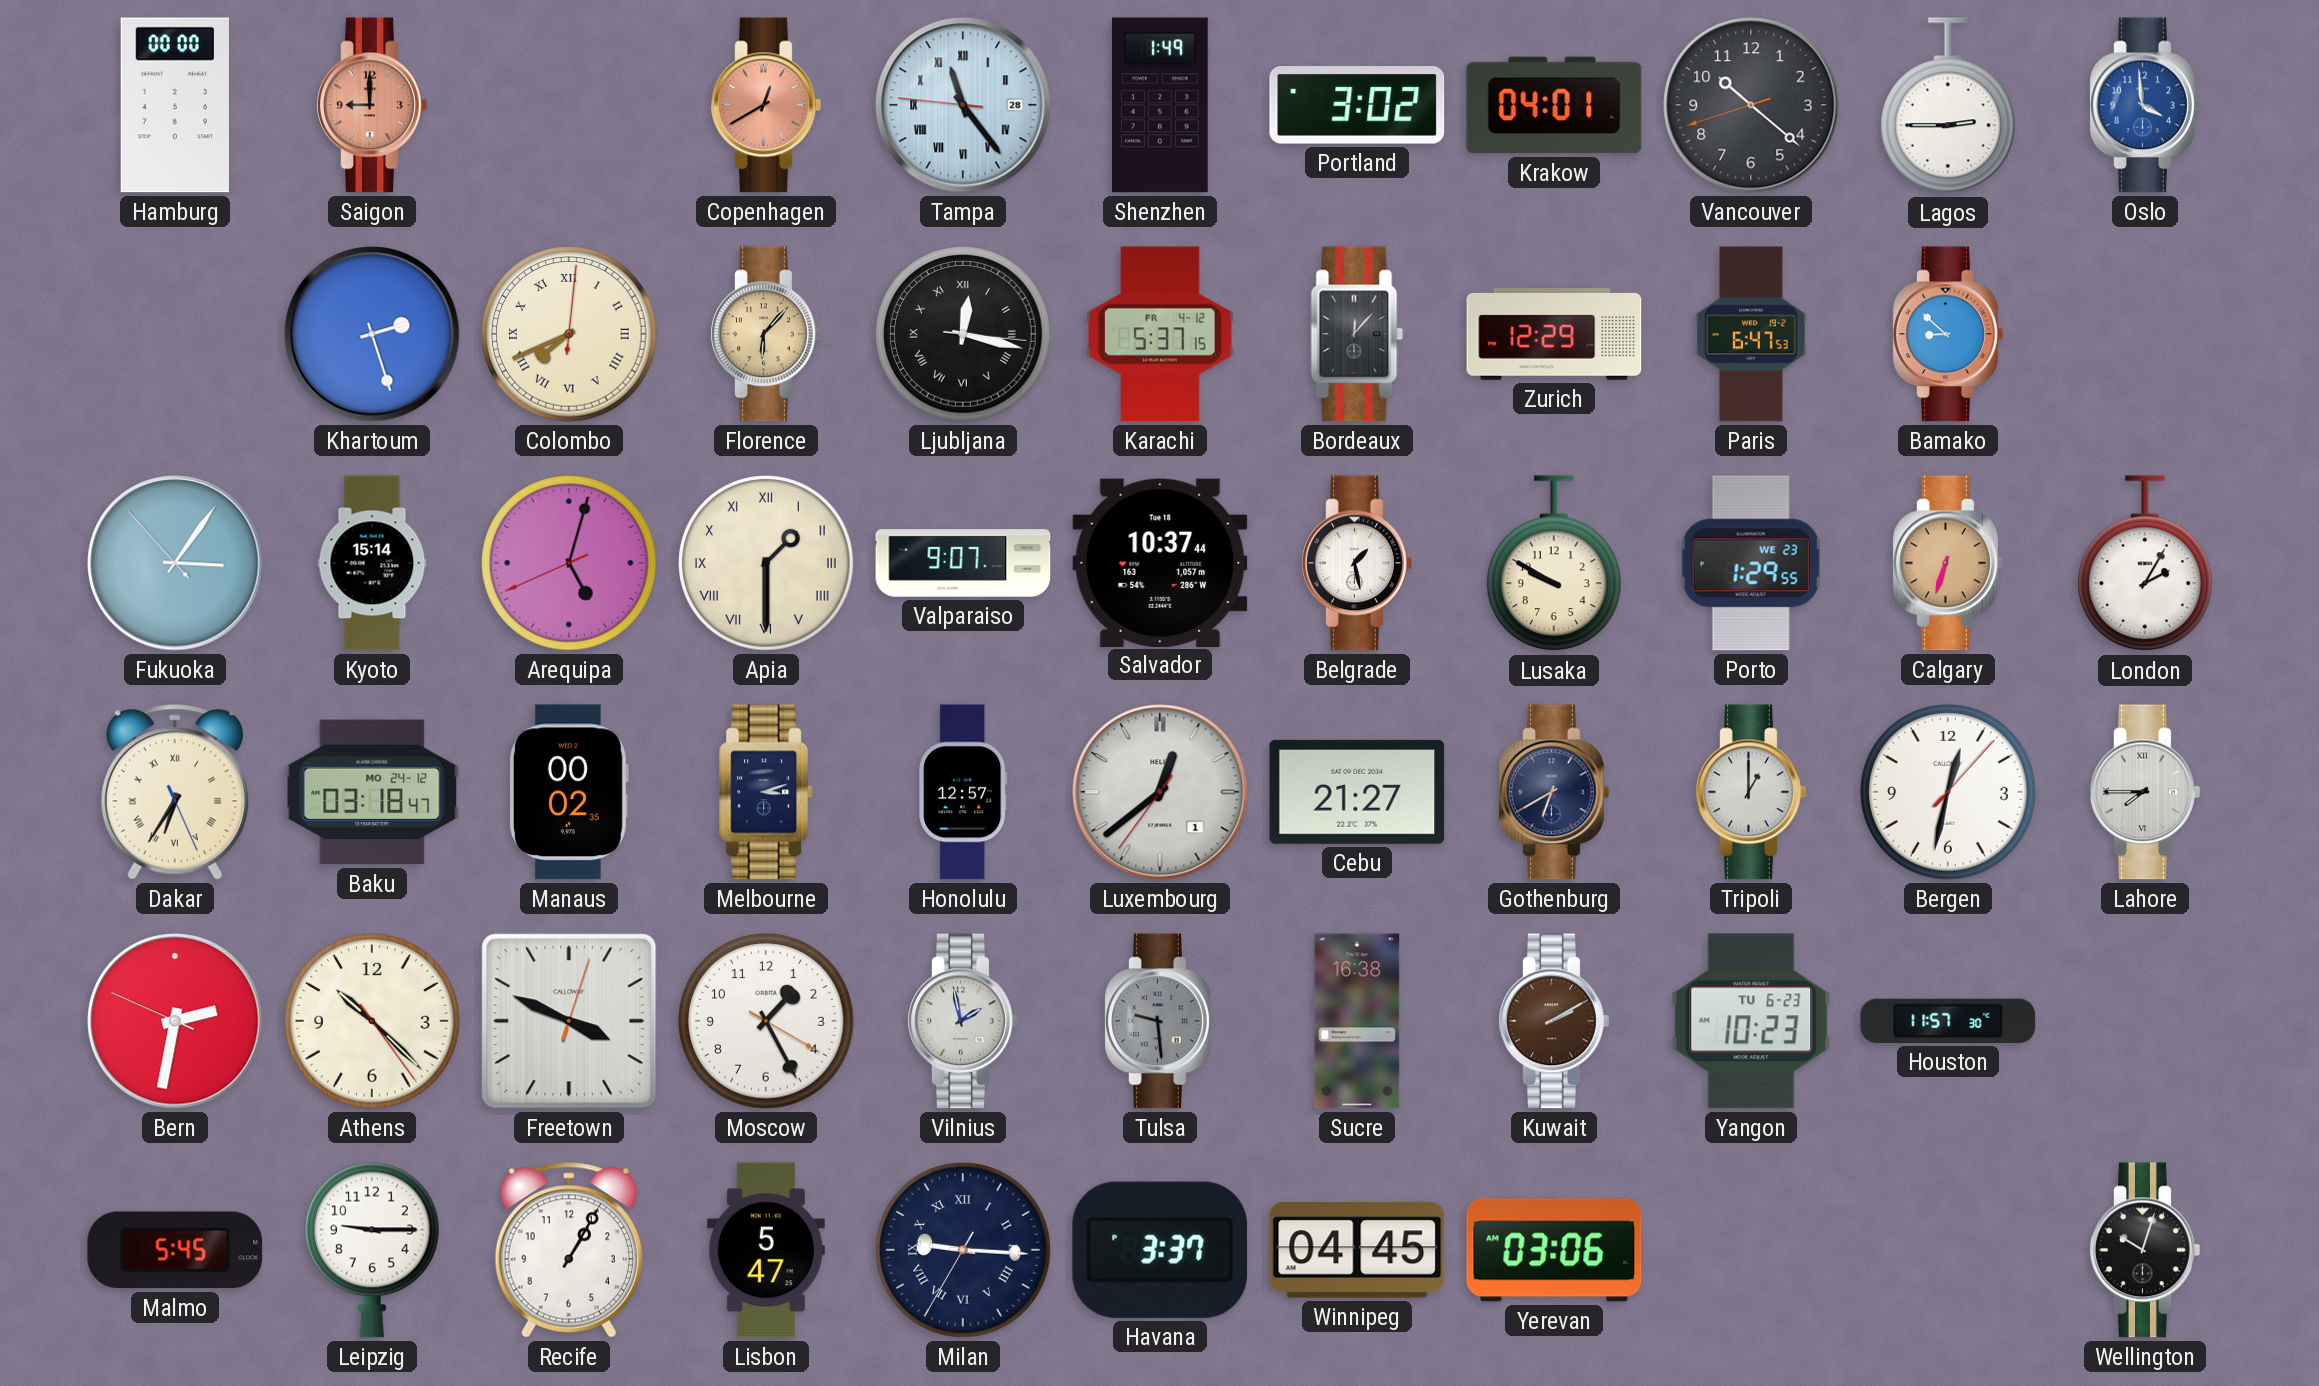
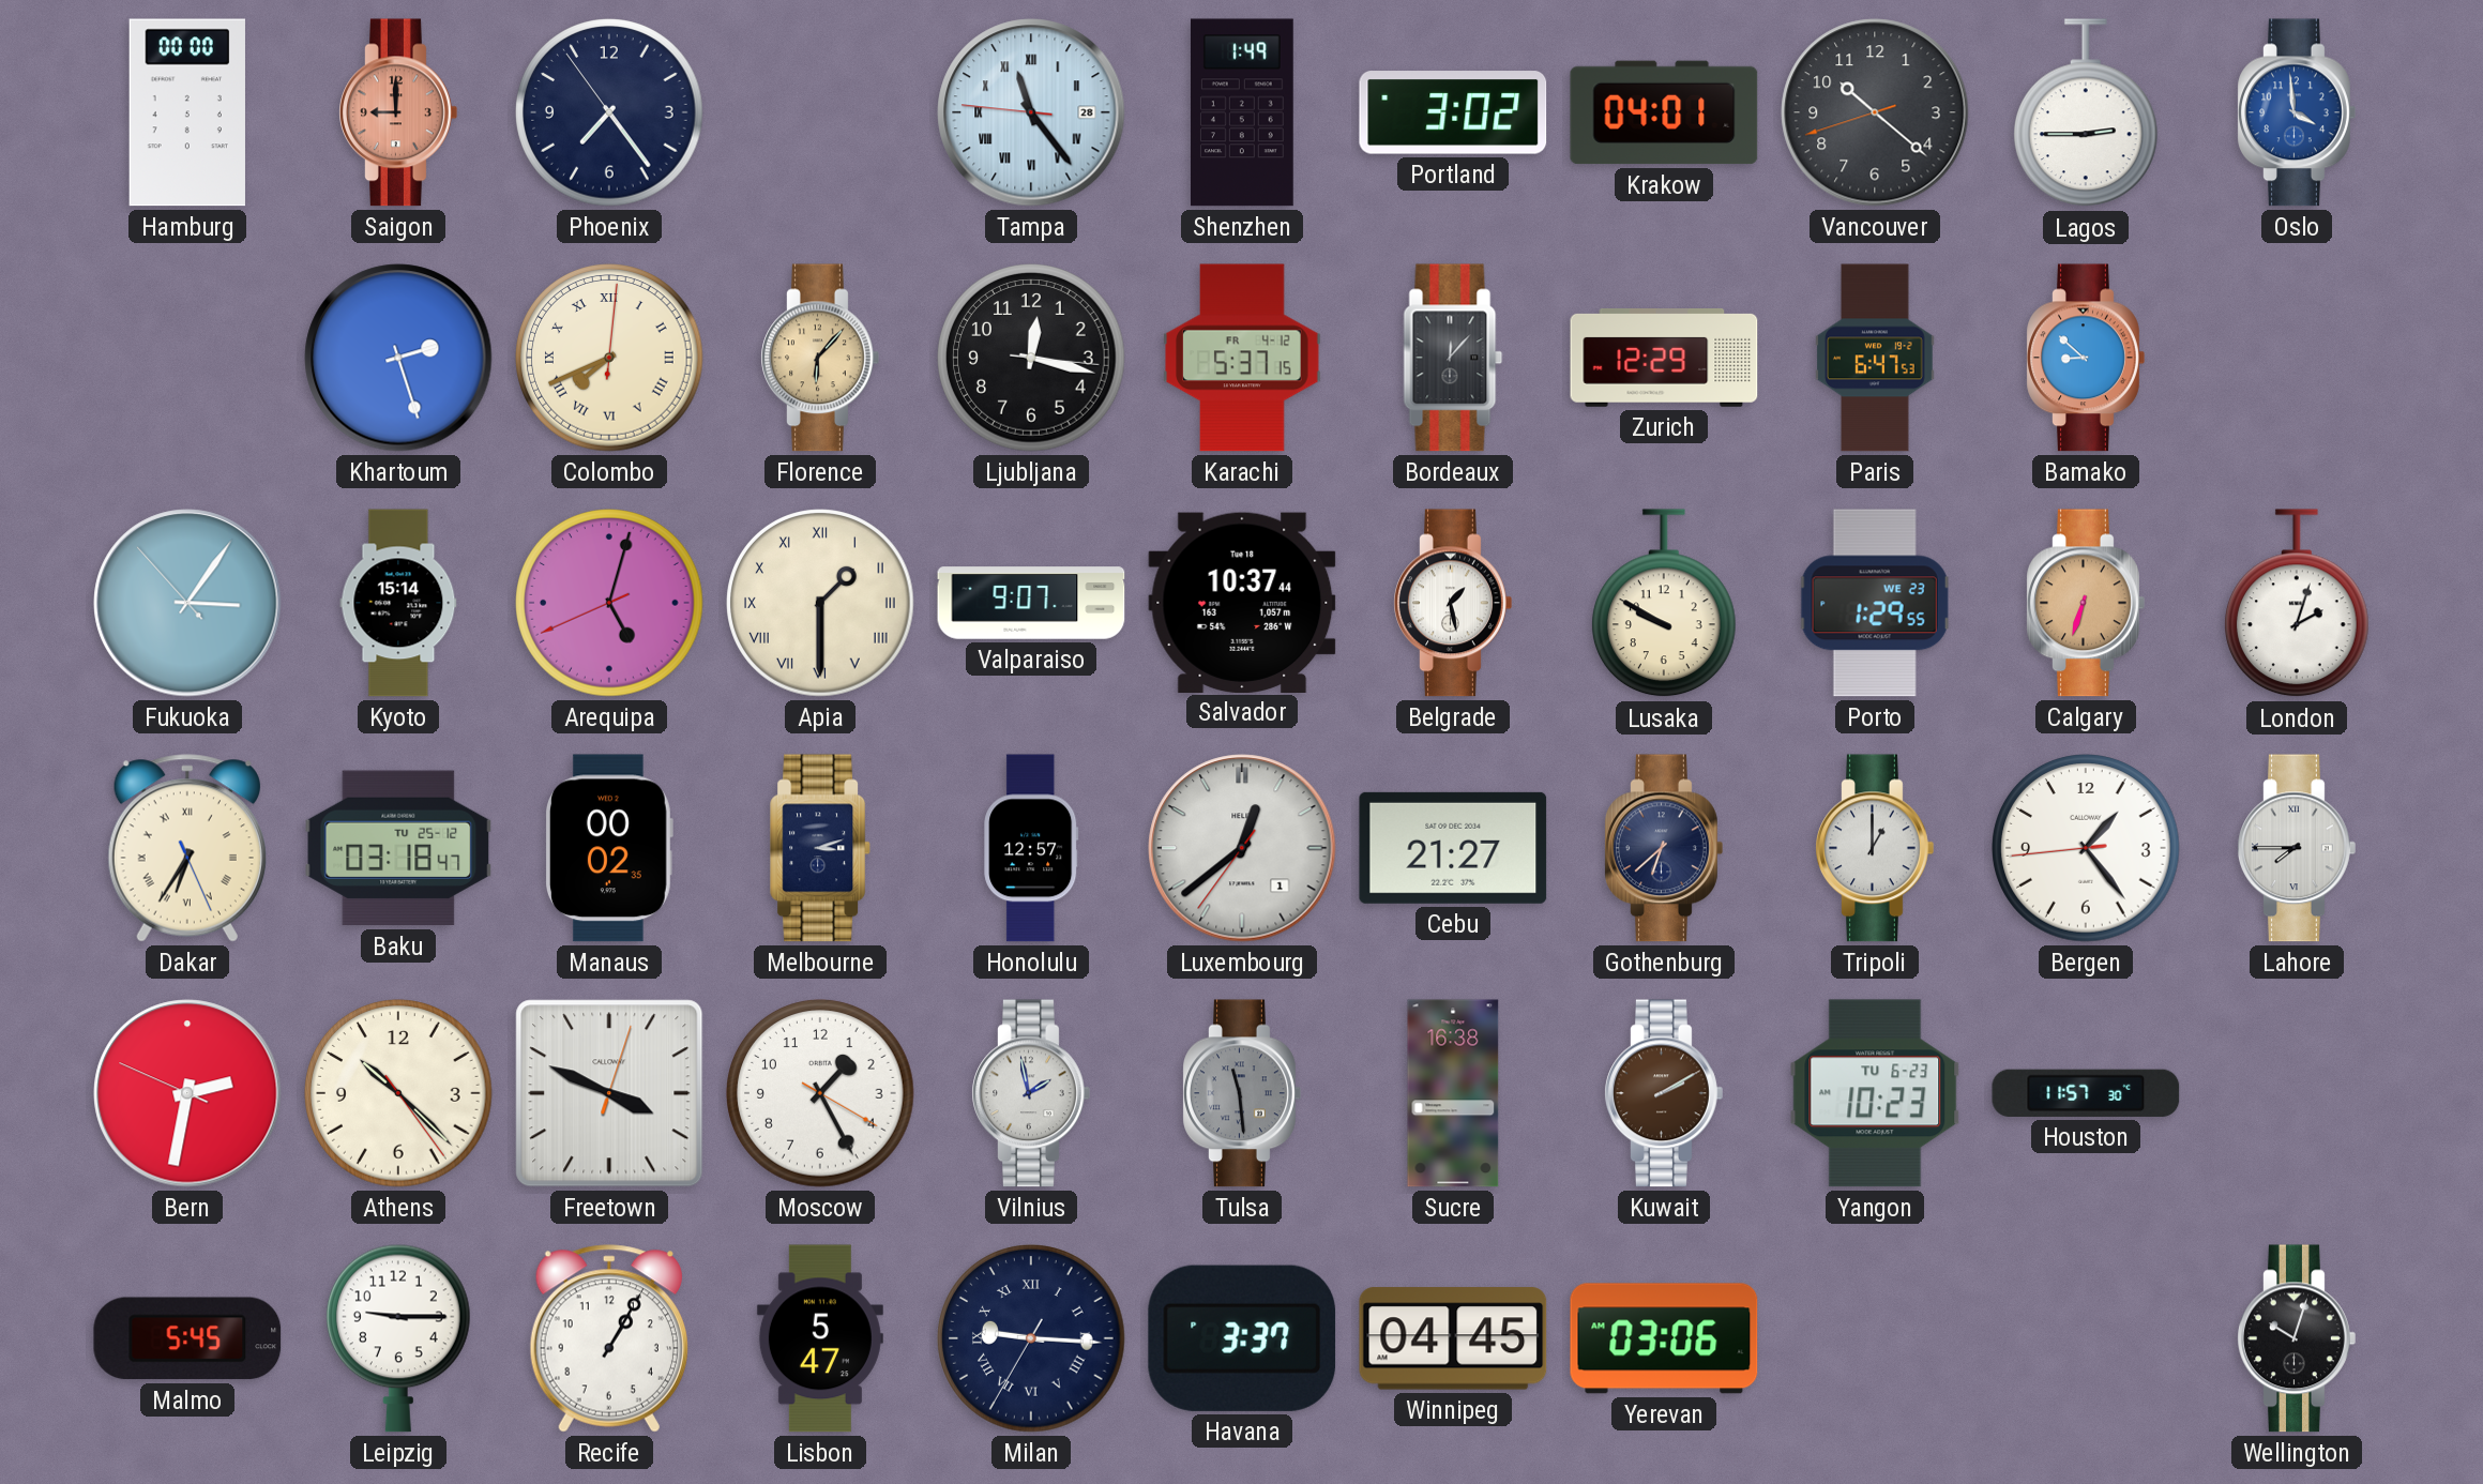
Phoenix: none -> 7:23 (609, 112)
Copenhagen: 12:40 -> none (766, 105)
Ljubljana numerals: Roman -> Arabic (1031, 358)
London: 2:05 -> 2:03 (2297, 604)
Baku date: MO 24-12 -> TU 25-12 (398, 848)
Gothenburg: 6:40 -> 6:38 (1664, 848)
Bergen: 12:32 -> 1:23 (2086, 848)
Tulsa: 9:29 -> 11:29 (1242, 1093)
